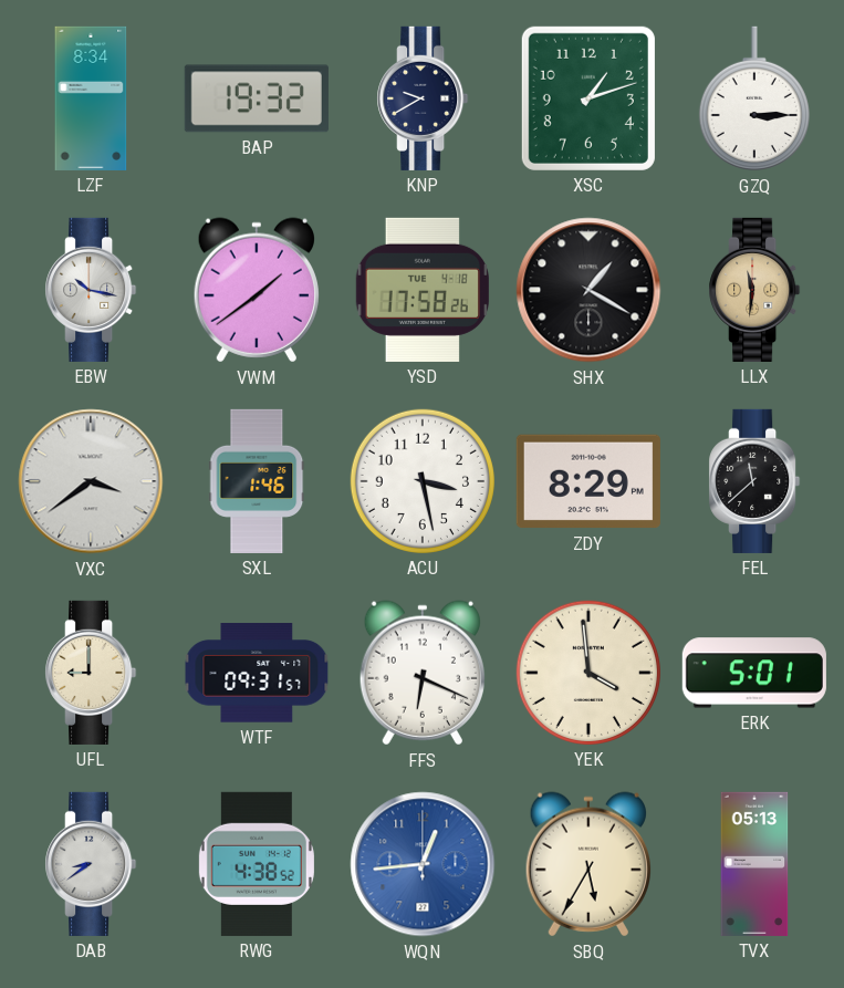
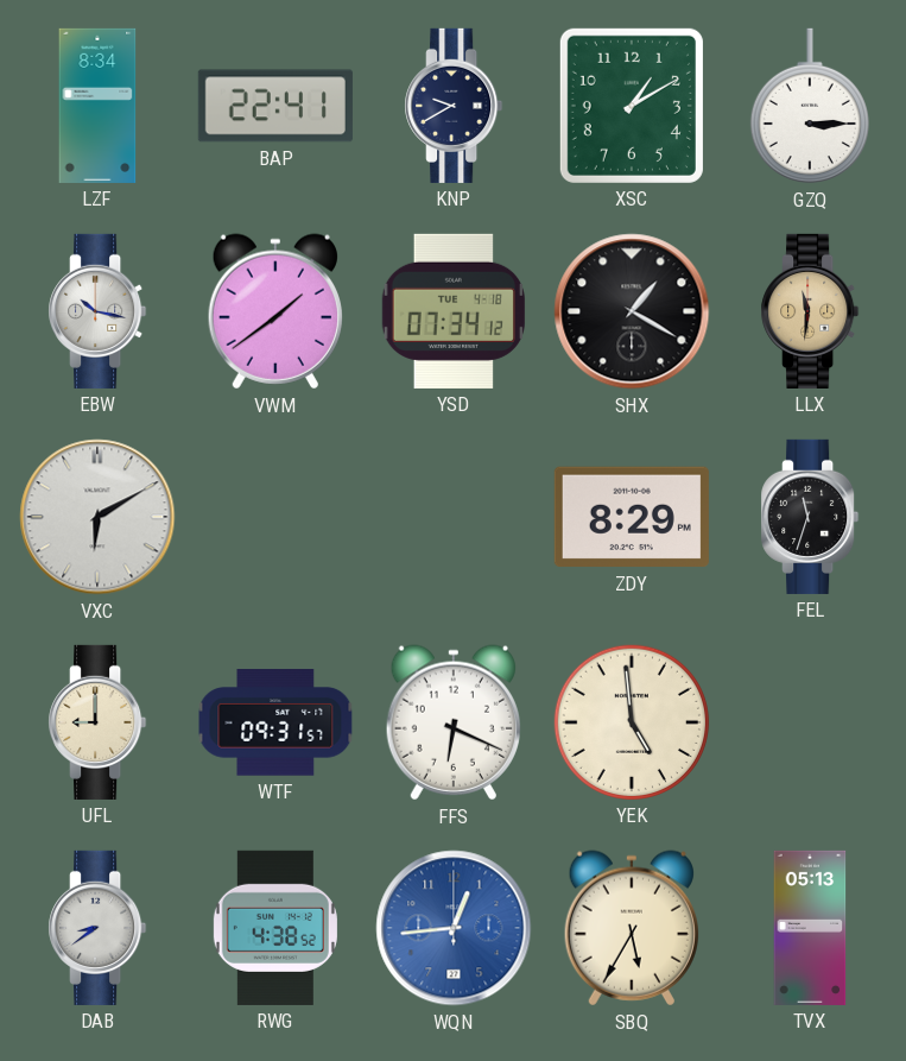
BAP: 19:32 -> 22:41 (275, 106)
XSC: 1:12 -> 1:10 (632, 106)
YSD: 17:58 -> 07:34 (452, 311)
VXC: 3:39 -> 6:10 (97, 517)
SXL: 1:46 -> none (257, 481)
ACU: 3:28 -> none (423, 481)
FEL: 11:38 -> 11:33 (810, 517)
YEK: 3:59 -> 4:59 (632, 722)
ERK: 5:01 -> none (754, 673)
